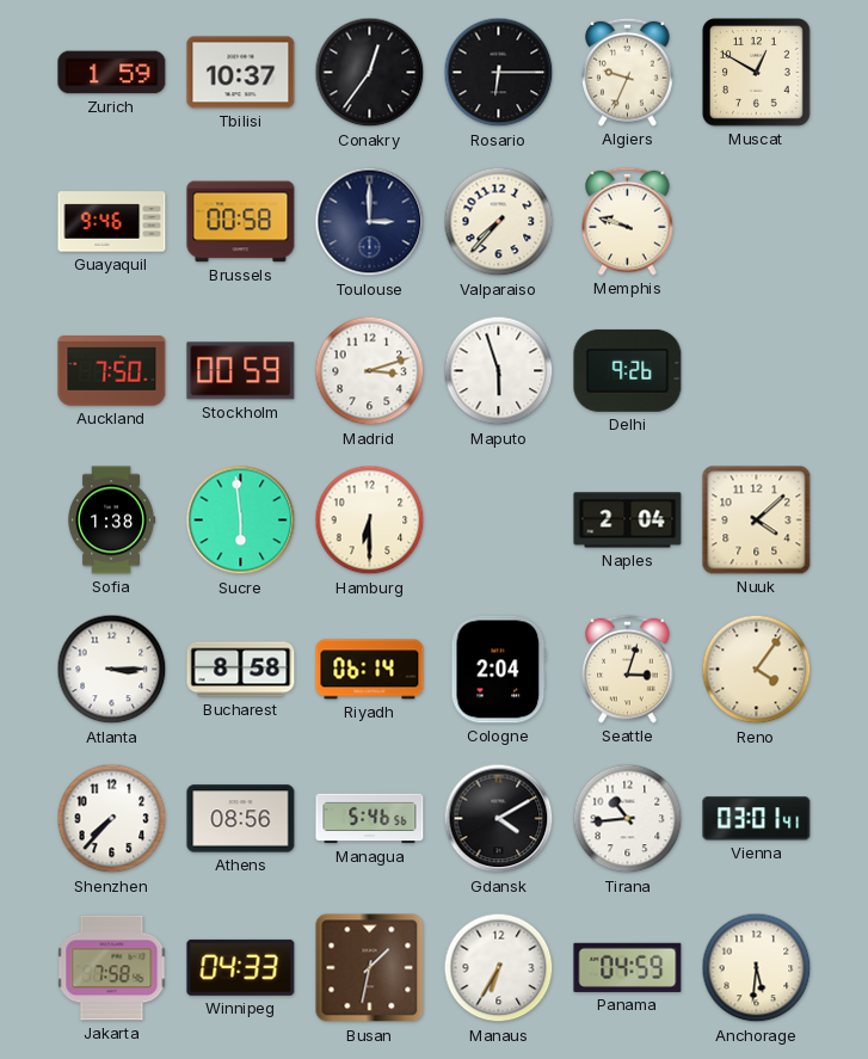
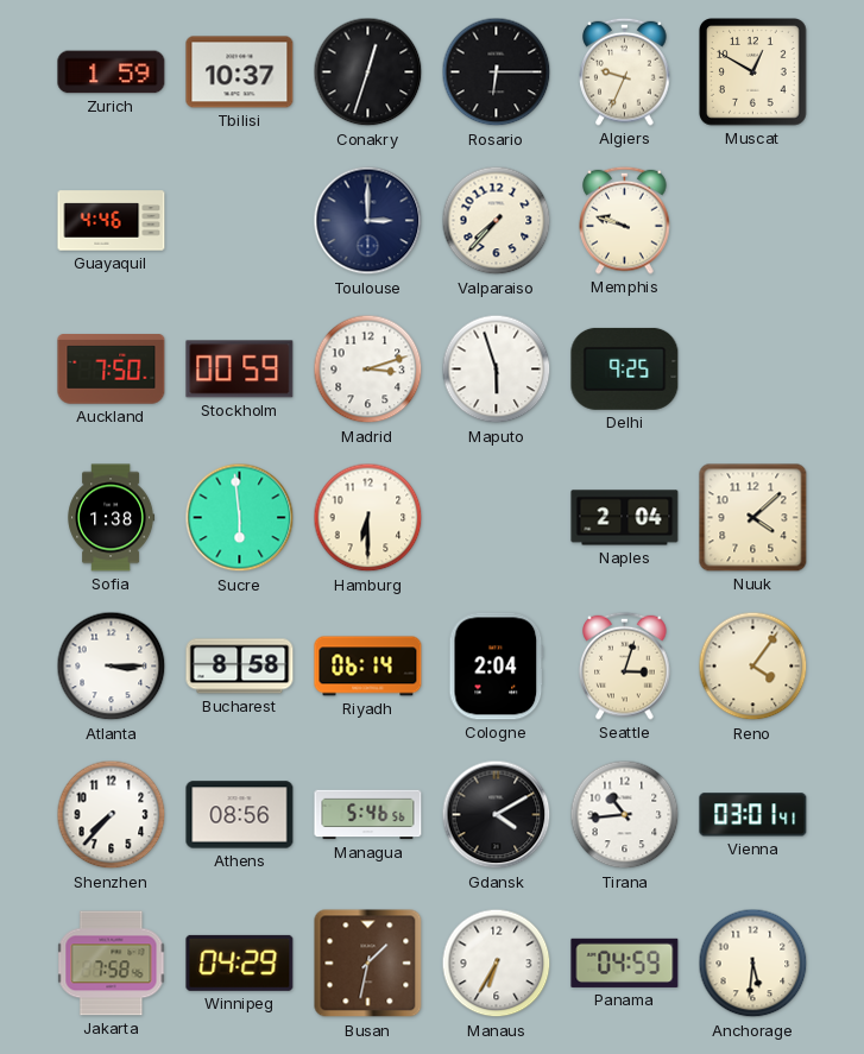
Conakry: 12:36 -> 12:33 (368, 72)
Guayaquil: 9:46 -> 4:46 (112, 221)
Brussels: 00:58 -> none (241, 222)
Delhi: 9:26 -> 9:25 (625, 368)
Winnipeg: 04:33 -> 04:29 (240, 963)
